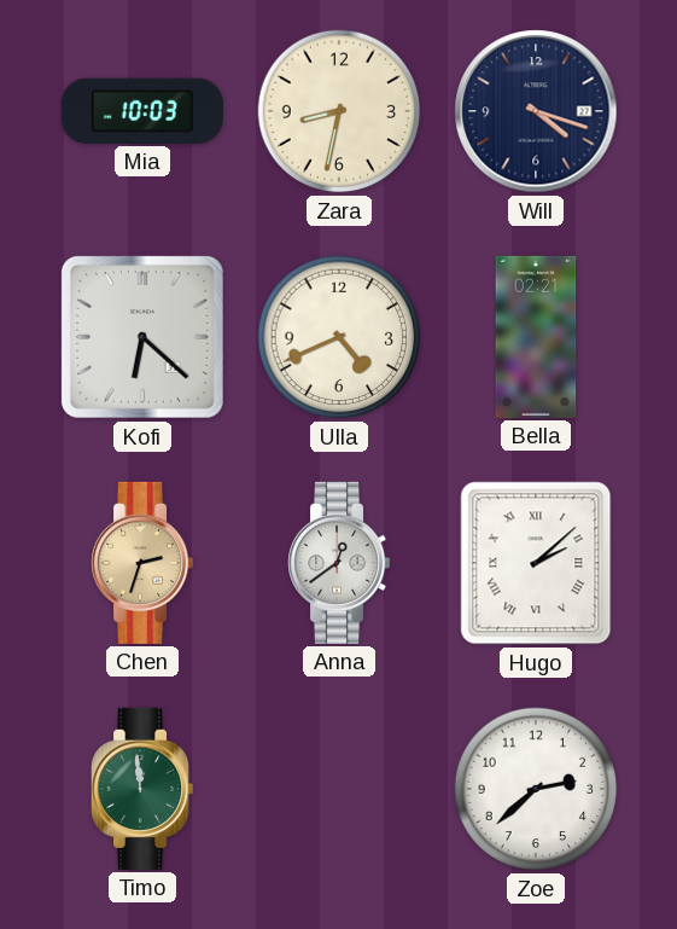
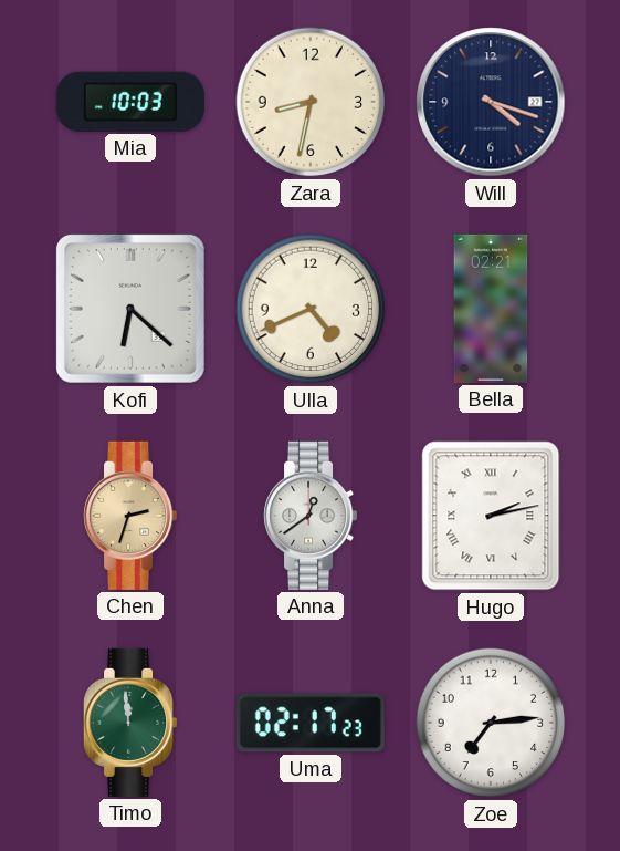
Hugo: 2:08 -> 2:13 (491, 516)
Uma: none -> 02:17 (311, 723)
Zoe: 2:38 -> 7:14 (491, 723)
